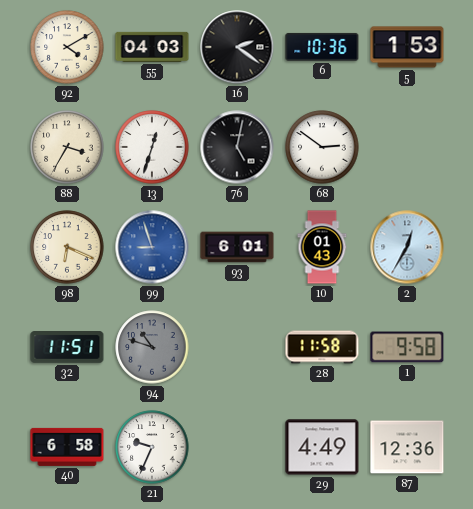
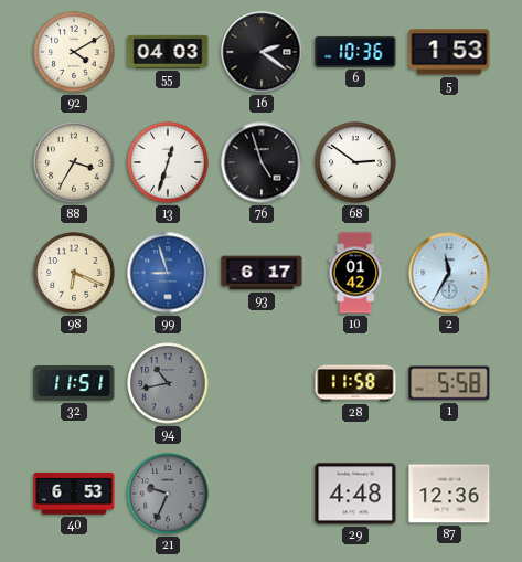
76: 5:02 -> 4:57 (262, 162)
93: 6:01 -> 6:17 (262, 273)
10: 01:43 -> 01:42 (355, 273)
2: 12:35 -> 11:35 (449, 273)
94: 10:48 -> 10:43 (168, 383)
1: 9:58 -> 5:58 (449, 383)
40: 6:58 -> 6:53 (74, 494)
21 dial: white -> grey (168, 494)
29: 4:49 -> 4:48 (355, 494)
